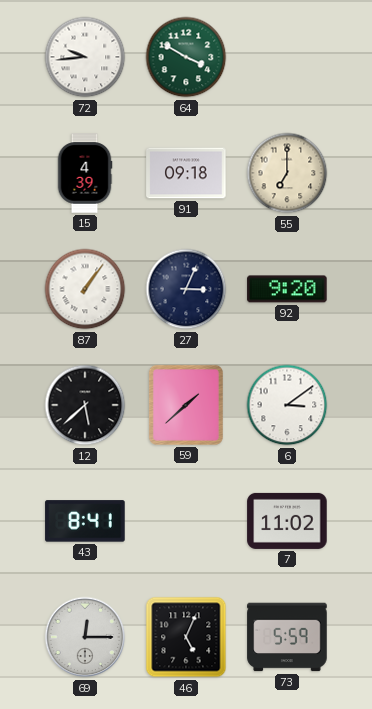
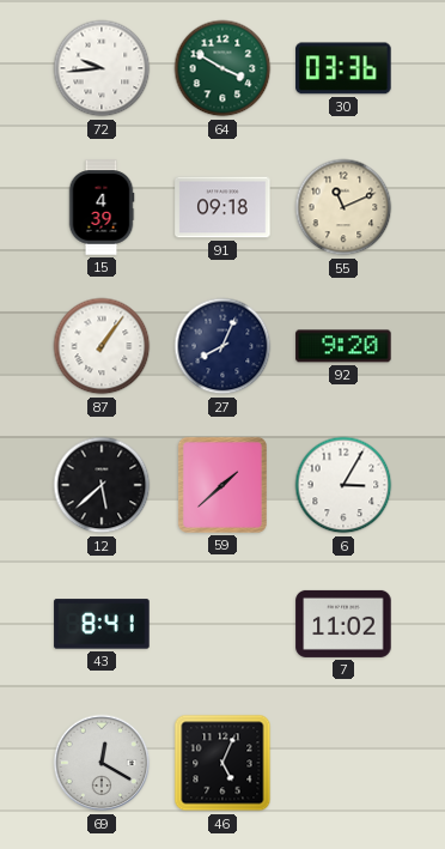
30: none -> 03:36 (343, 68)
55: 7:00 -> 11:11 (343, 207)
27: 3:04 -> 8:04 (222, 346)
6: 3:09 -> 3:05 (343, 485)
69: 12:15 -> 12:20 (102, 763)
73: 5:59 -> none (287, 637)
